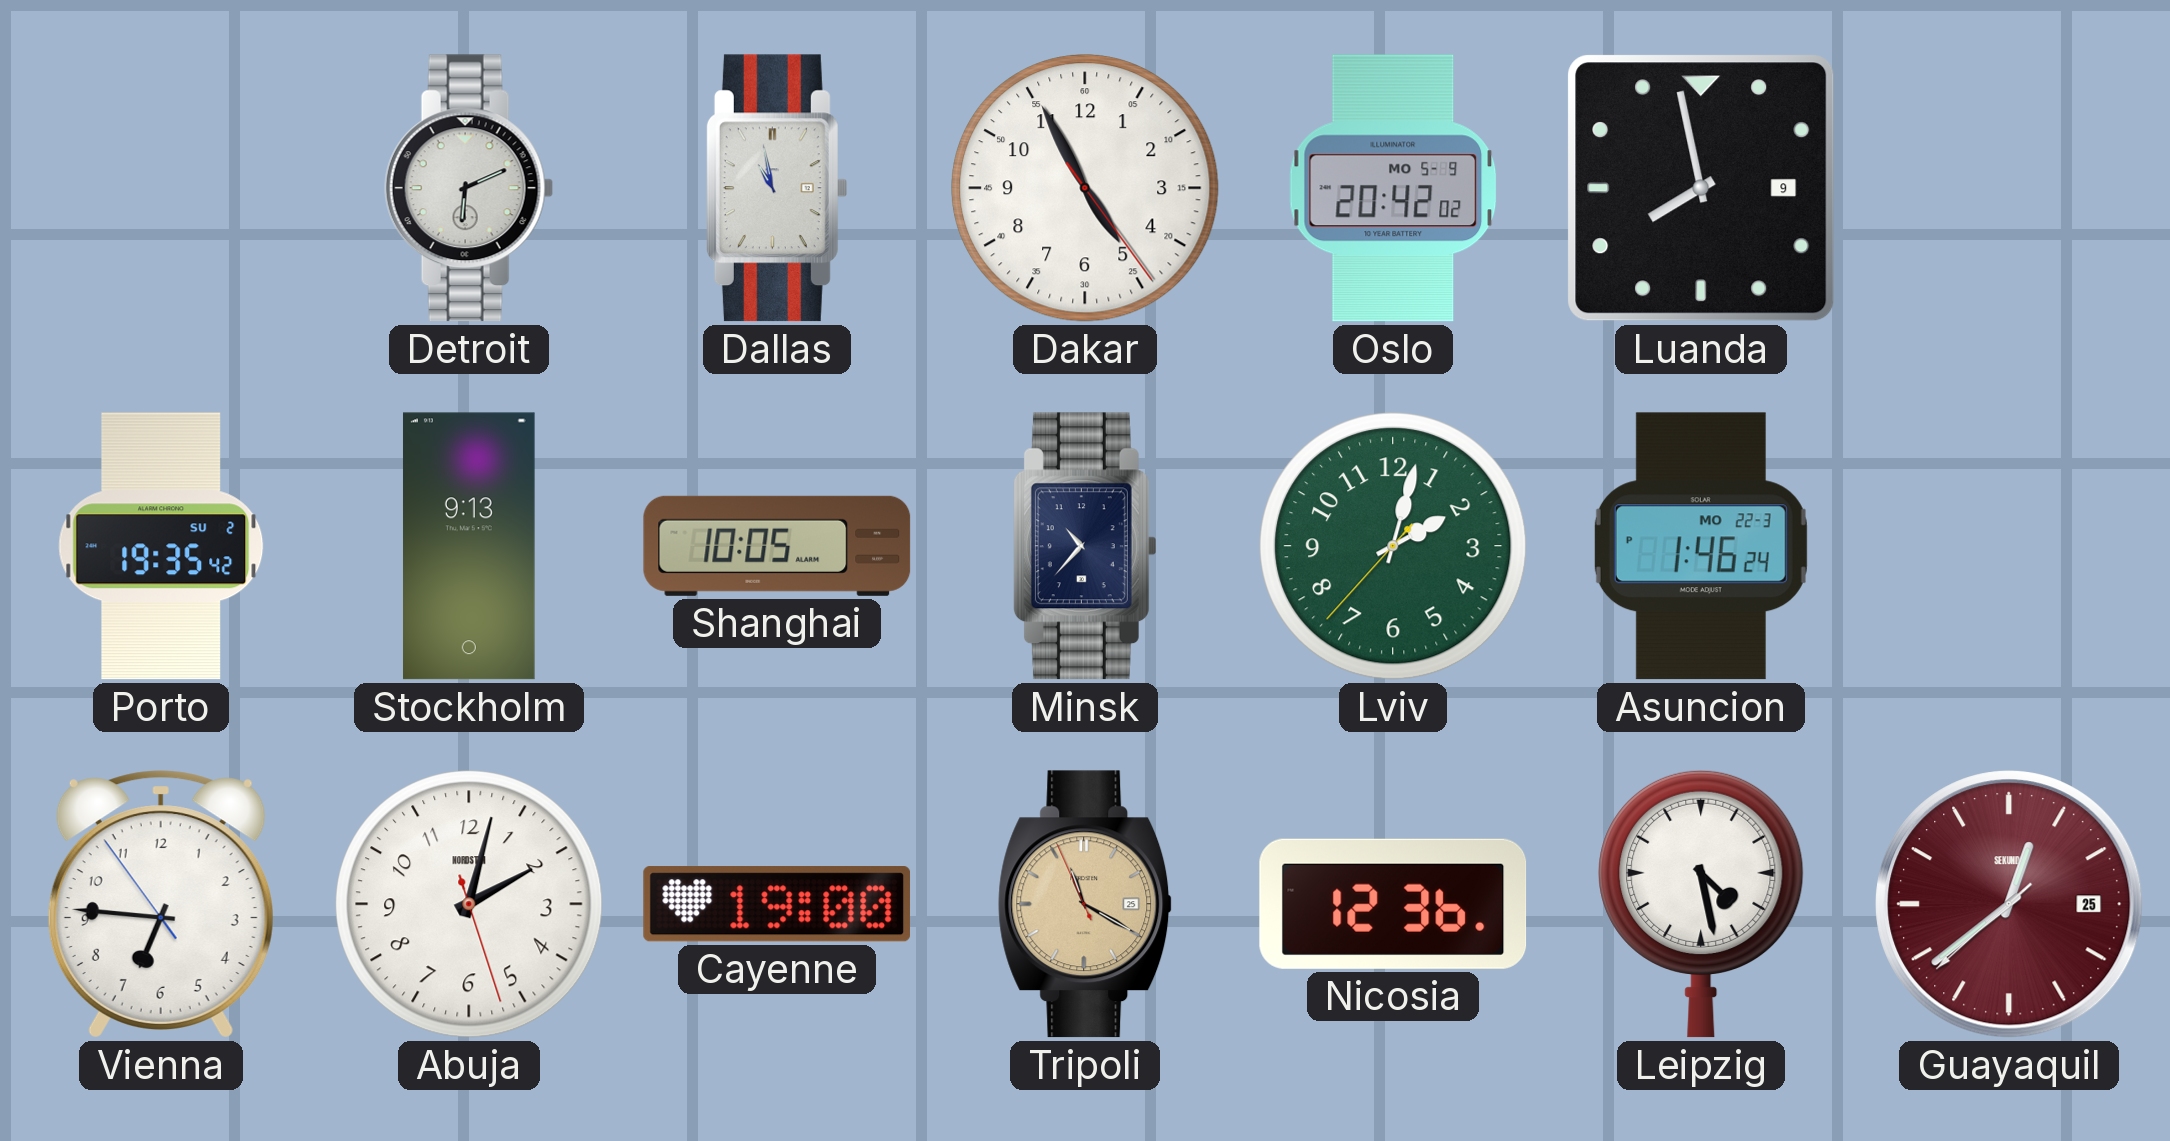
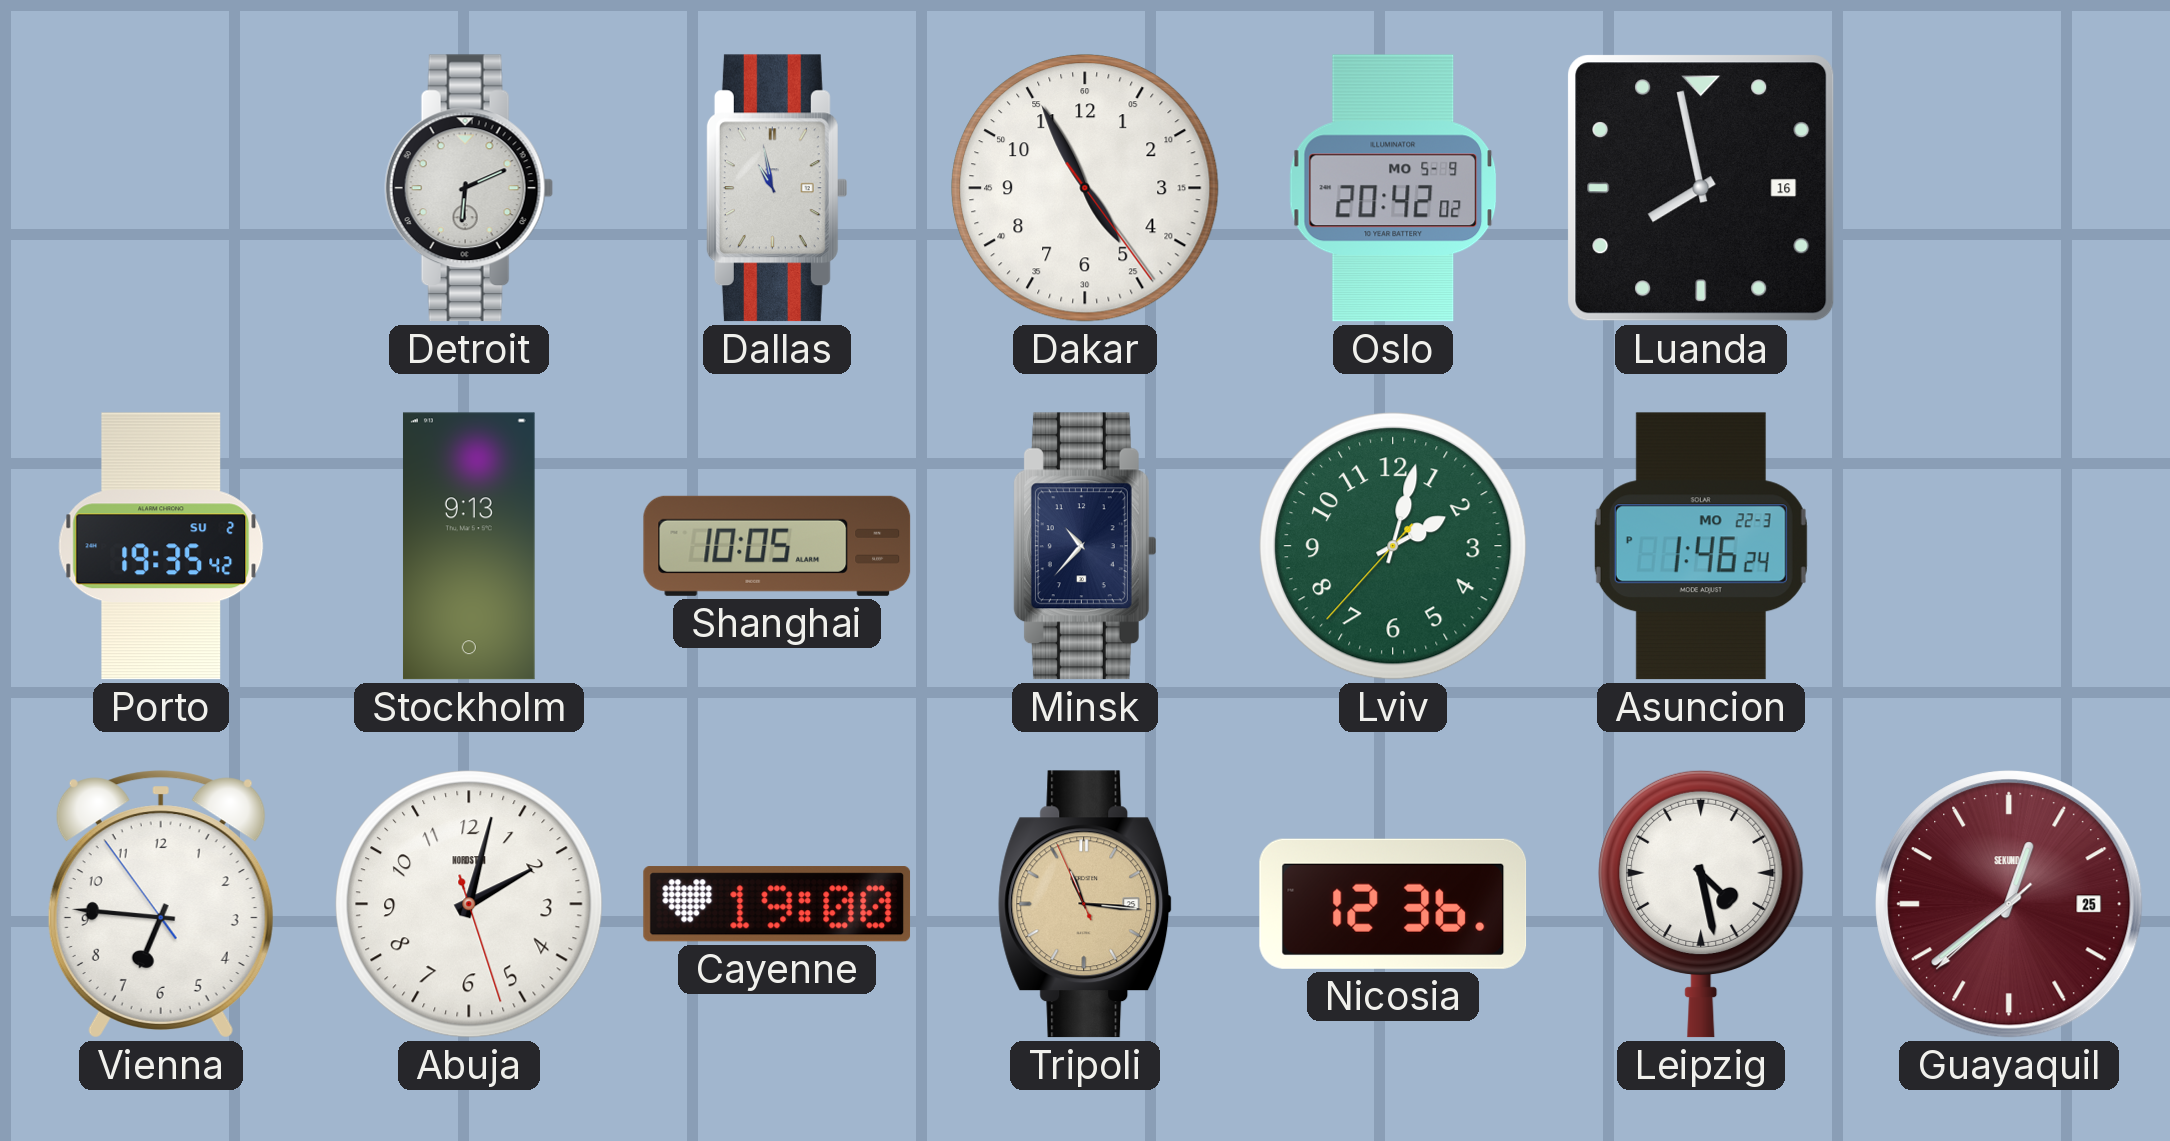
Luanda date: 9 -> 16 (1701, 188)
Tripoli: 11:19 -> 11:15 (1085, 904)
